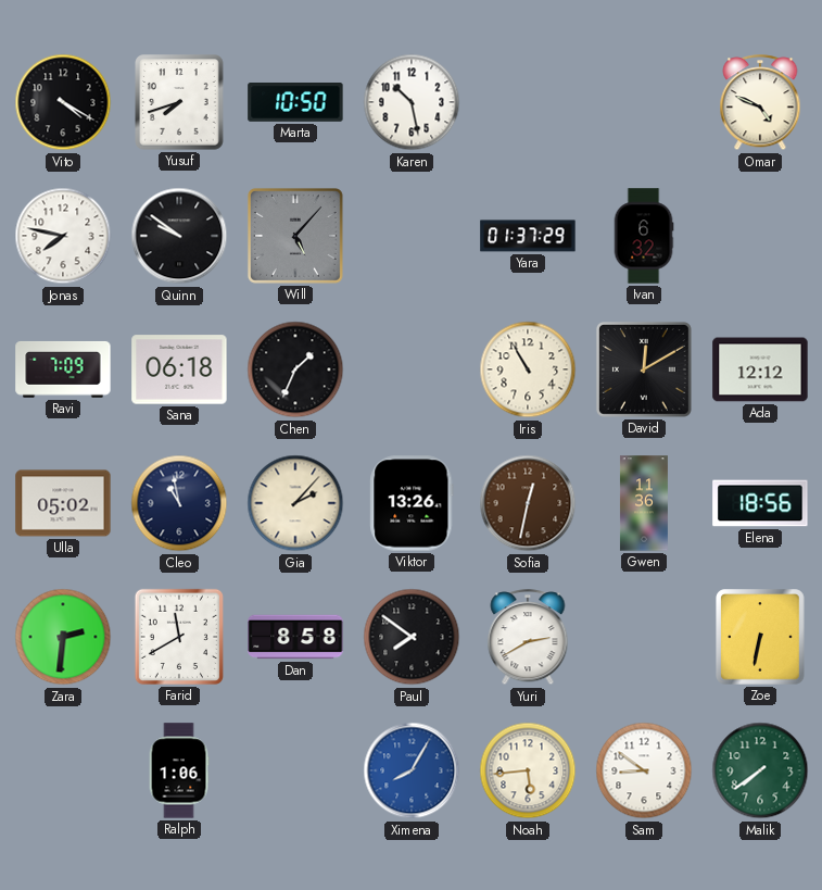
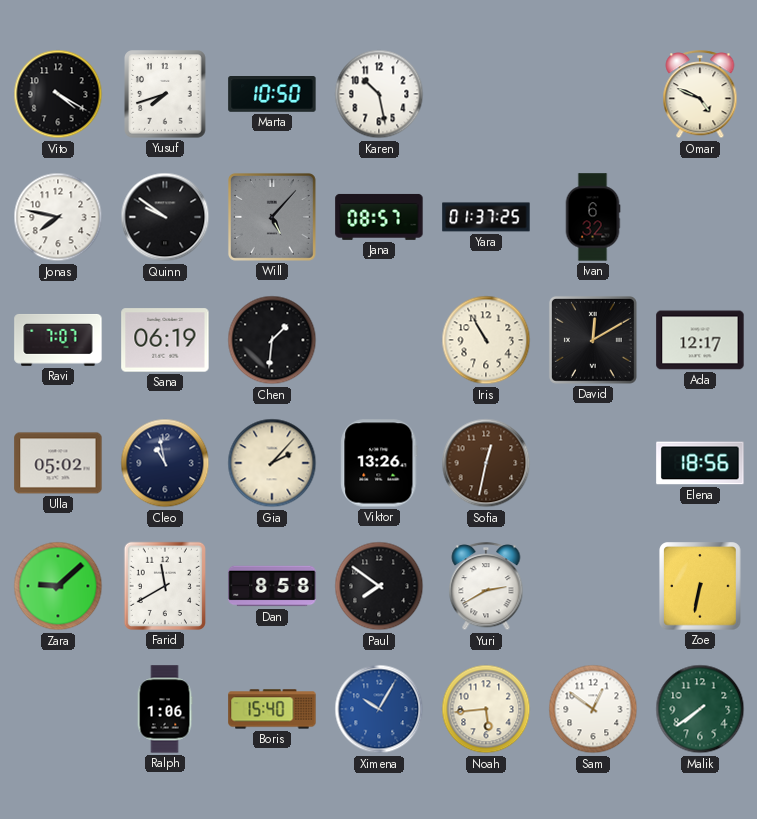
Jana: none -> 08:57 (379, 217)
Yara: 01:37:29 -> 01:37:25 (486, 217)
Ravi: 7:09 -> 7:07 (58, 340)
Sana: 06:18 -> 06:19 (165, 340)
Chen: 1:34 -> 1:31 (272, 340)
Ada: 12:12 -> 12:17 (700, 340)
Gwen: 11:36 -> none (644, 503)
Zara: 2:31 -> 9:08 (58, 586)
Boris: none -> 15:40 (272, 709)
Ximena: 8:05 -> 10:05 (379, 709)
Sam: 8:51 -> 12:51 (593, 709)
